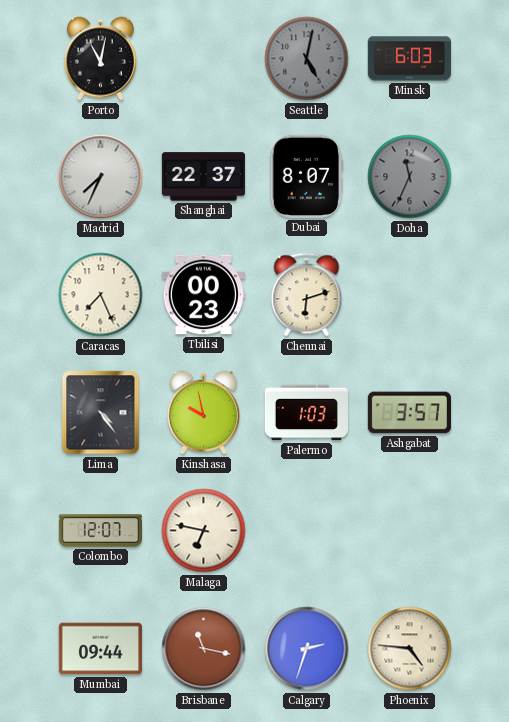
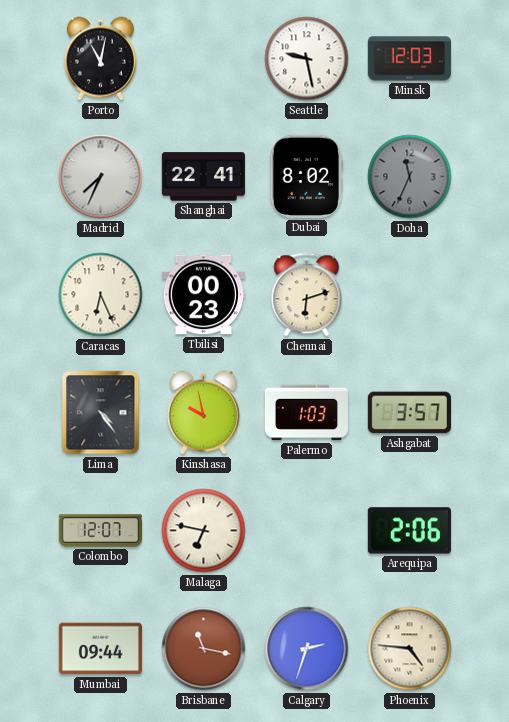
Seattle: 5:02 -> 9:28 (307, 59)
Seattle dial: grey -> white (307, 59)
Minsk: 6:03 -> 12:03 (409, 59)
Shanghai: 22:37 -> 22:41 (203, 177)
Dubai: 8:07 -> 8:02 (307, 176)
Caracas: 7:26 -> 6:26 (101, 295)
Arequipa: none -> 2:06 (409, 531)
